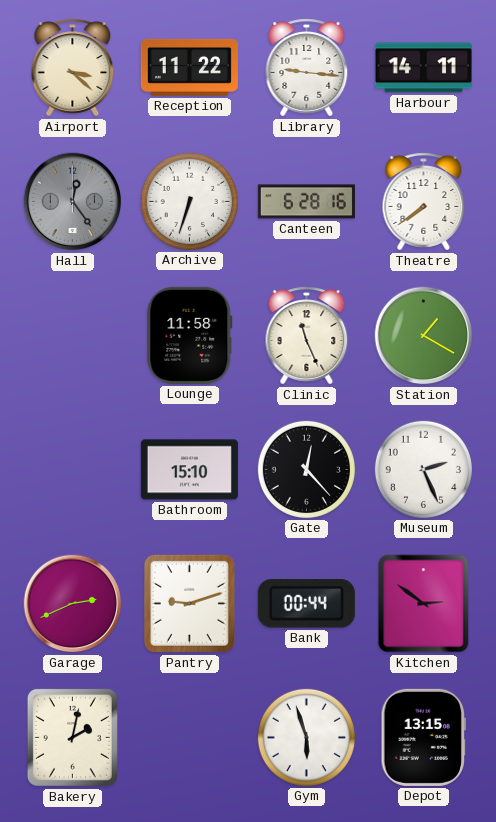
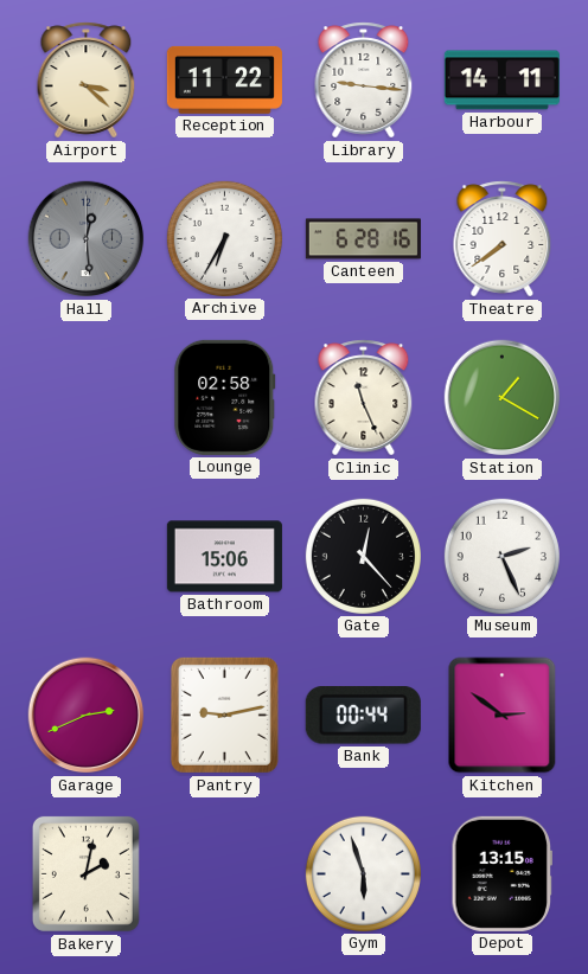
Hall: 12:24 -> 12:29 (87, 239)
Archive: 6:33 -> 6:35 (224, 238)
Lounge: 11:58 -> 02:58 (225, 397)
Bathroom: 15:10 -> 15:06 (224, 557)
Pantry: 9:12 -> 9:13 (224, 715)
